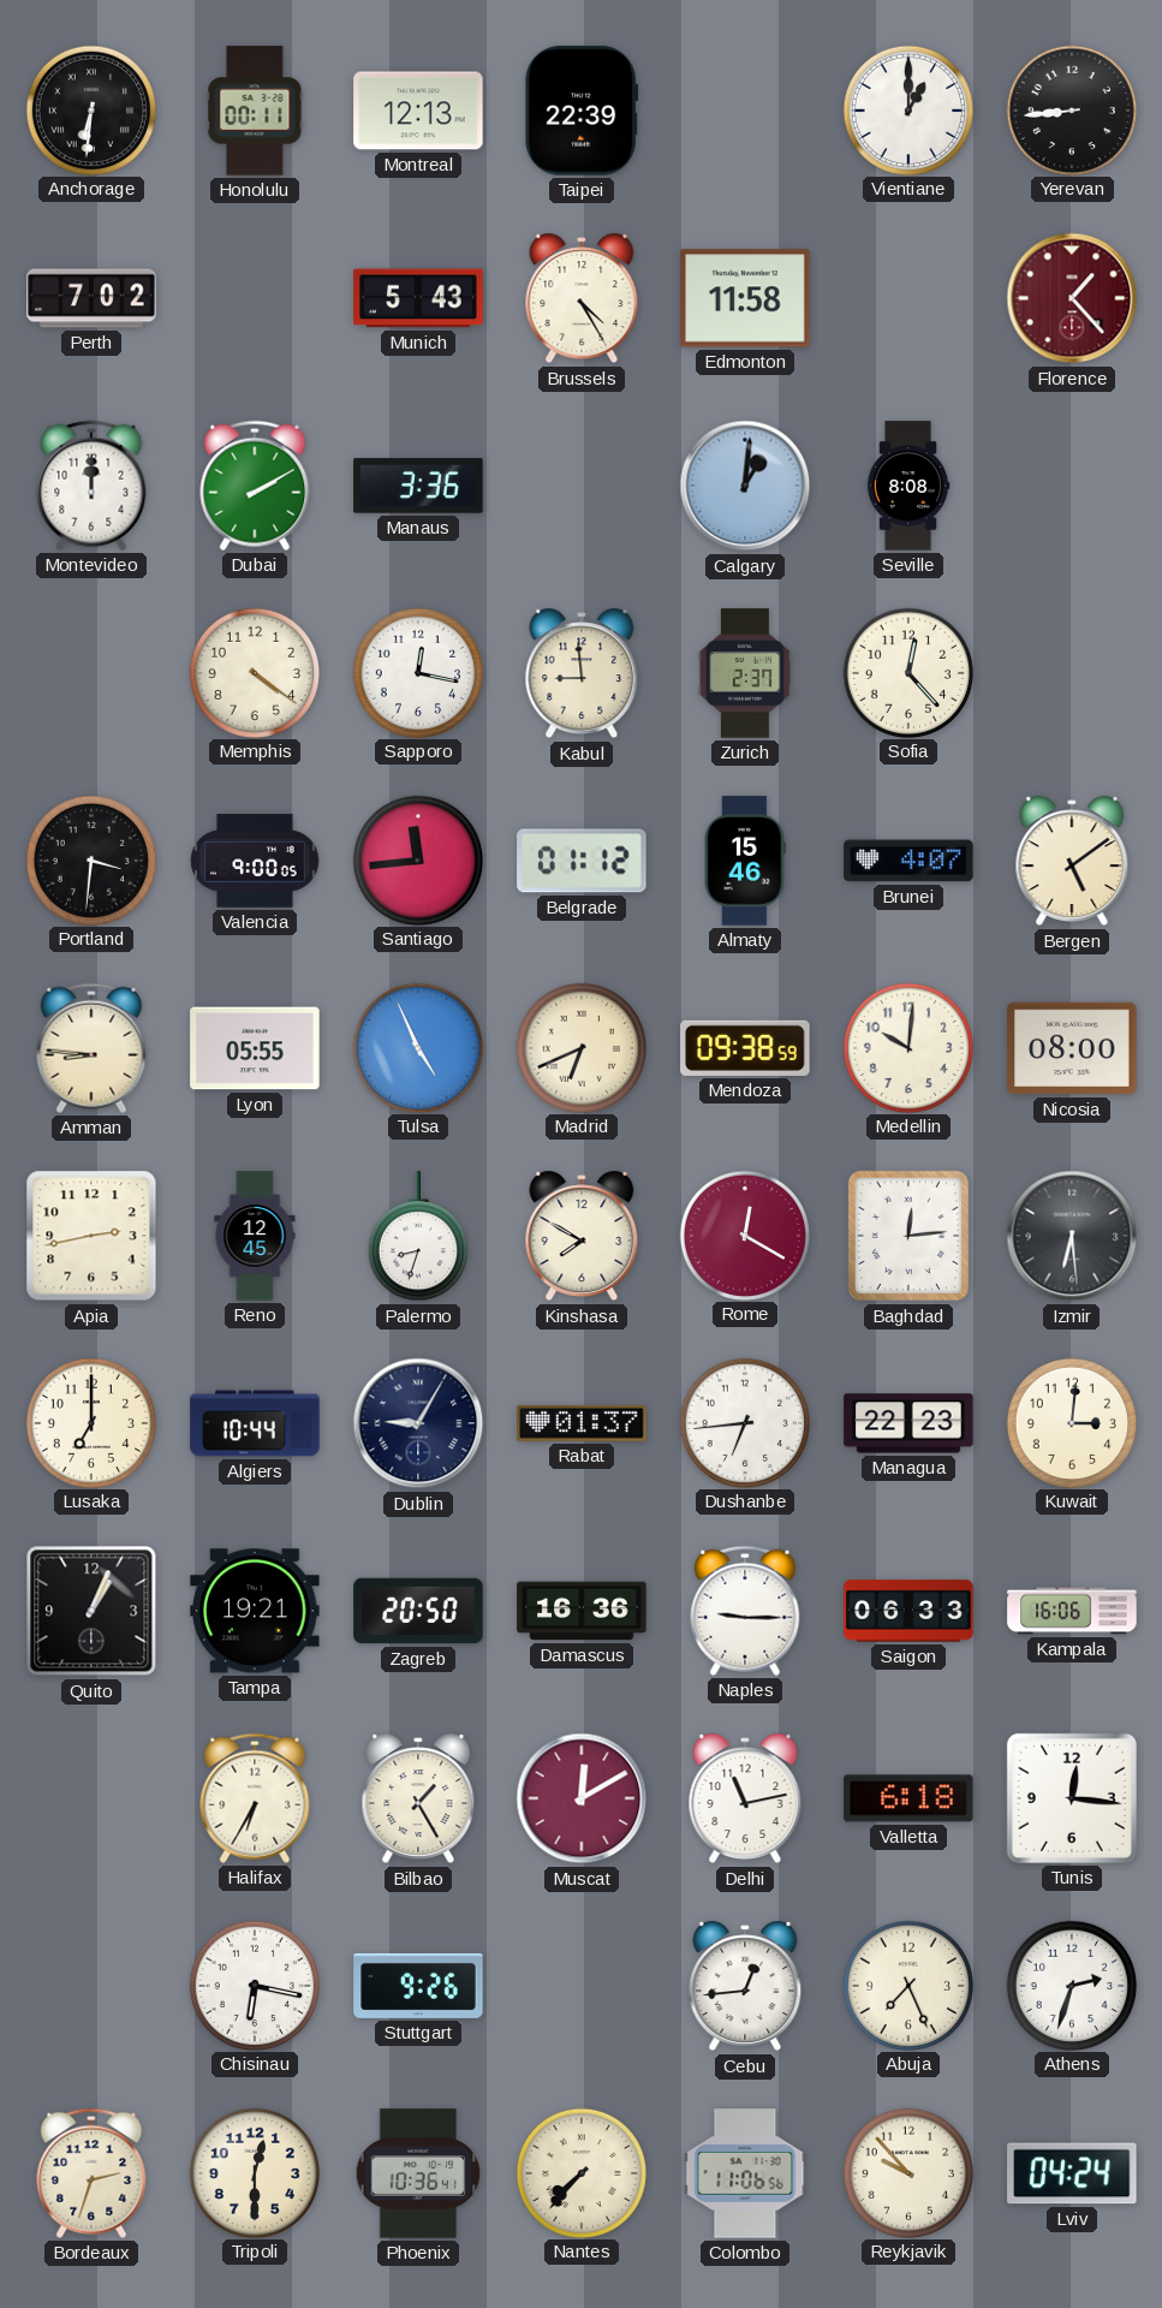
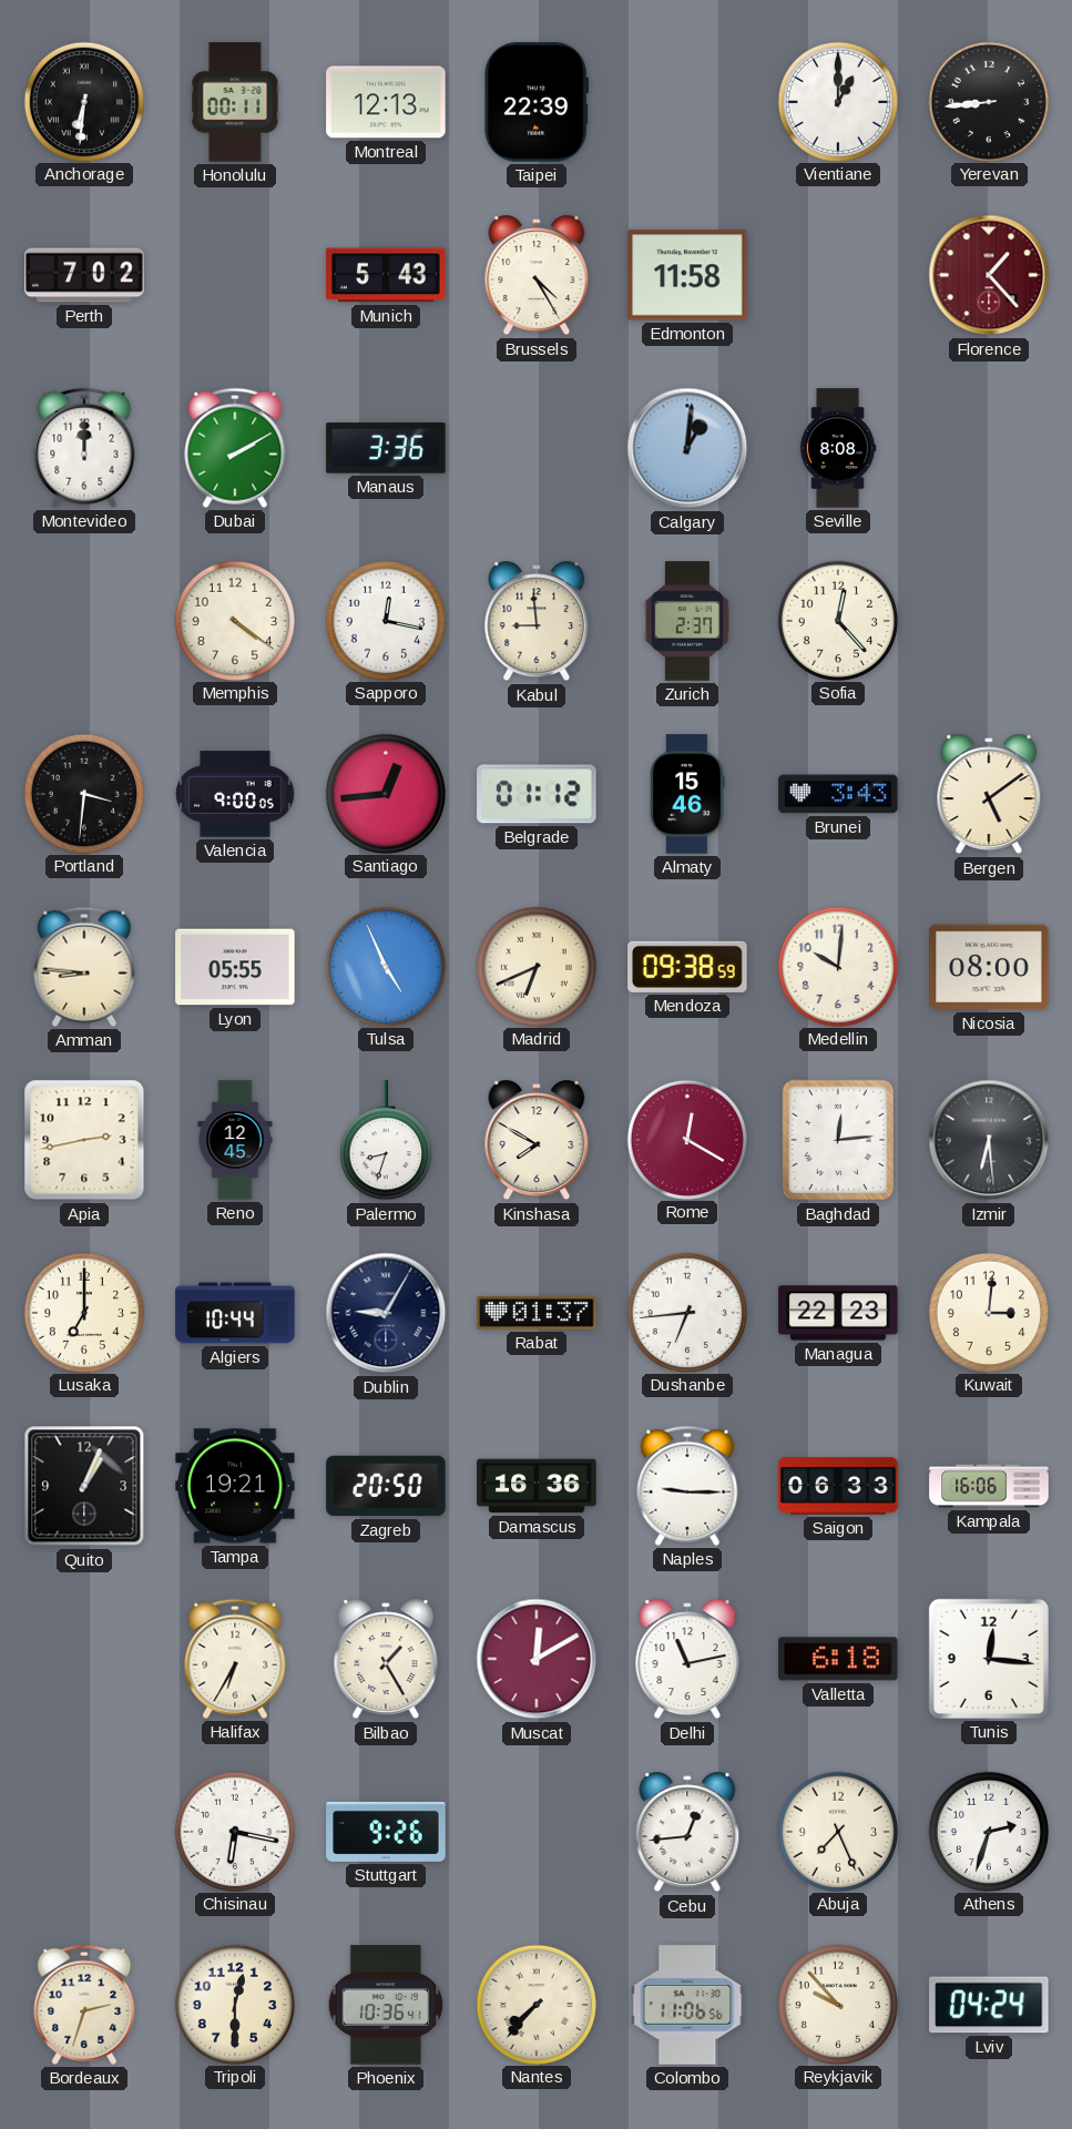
Santiago: 11:44 -> 12:44 (385, 793)
Brunei: 4:07 -> 3:43 (838, 794)
